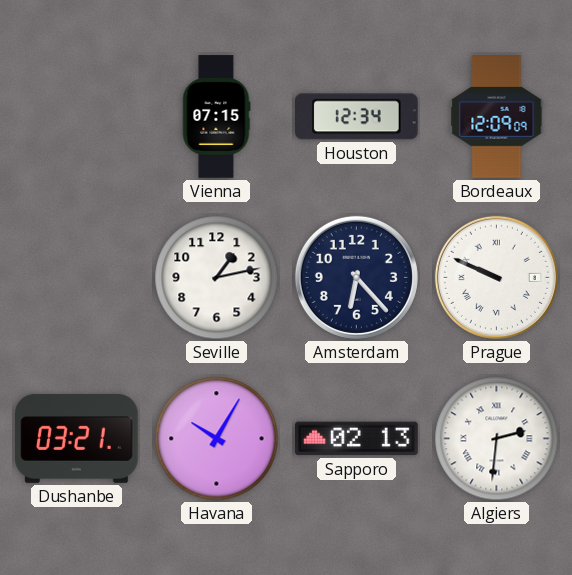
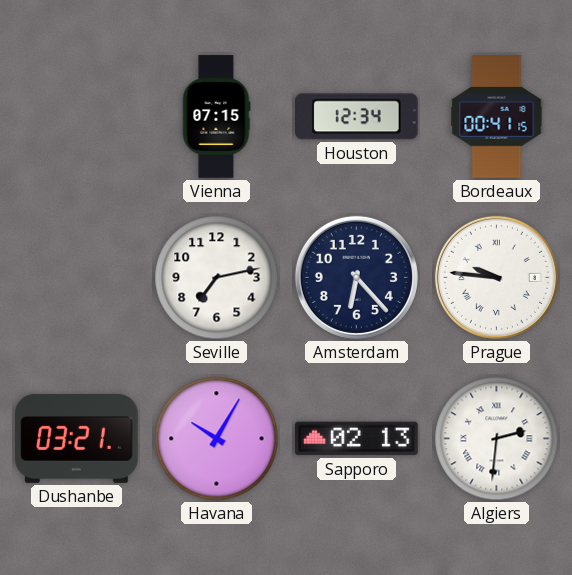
Bordeaux: 12:09 -> 00:41 (497, 117)
Seville: 1:13 -> 7:13 (217, 278)
Prague: 9:49 -> 9:46 (496, 277)
